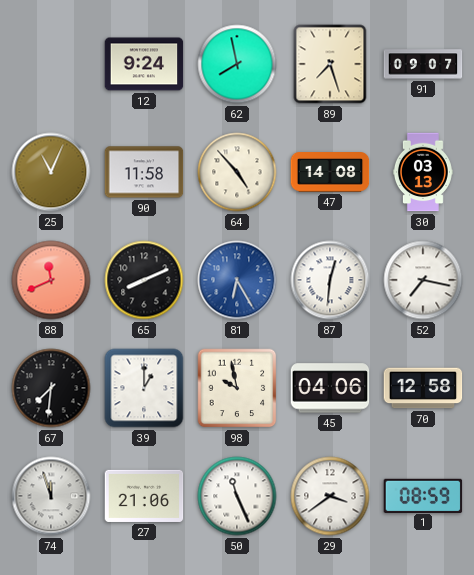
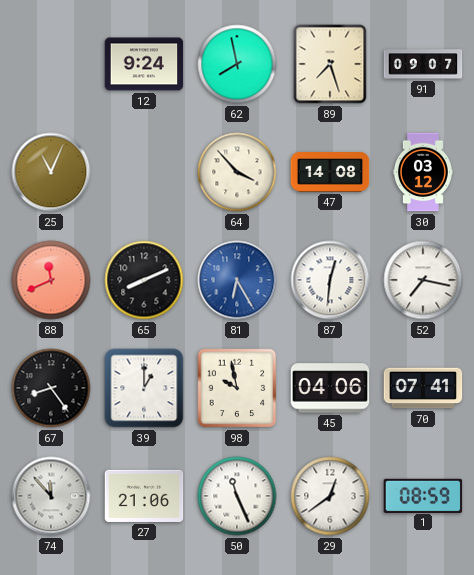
90: 11:58 -> none (144, 172)
64: 4:53 -> 3:53 (237, 172)
30: 03:13 -> 03:12 (423, 172)
67: 7:31 -> 8:24 (51, 388)
70: 12:58 -> 07:41 (423, 388)
74: 11:57 -> 11:53 (51, 496)
29: 3:39 -> 12:39 (330, 496)
